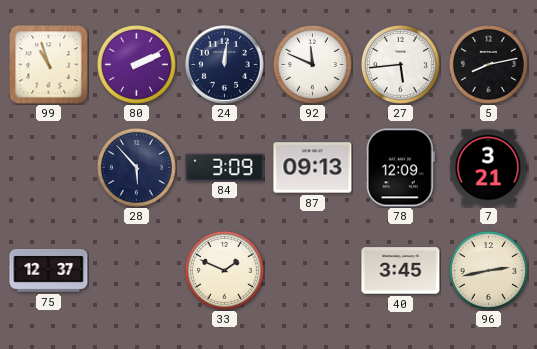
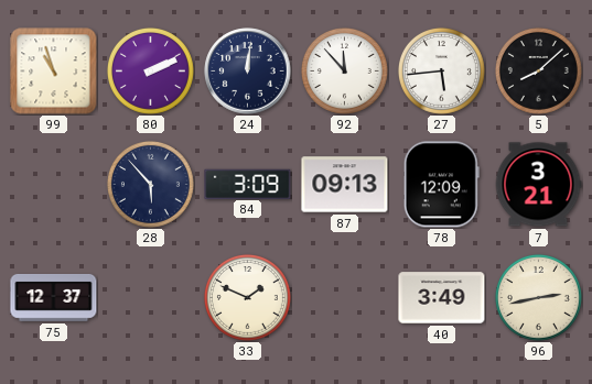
92: 11:49 -> 11:53 (344, 70)
5: 8:13 -> 8:08 (538, 70)
40: 3:45 -> 3:49 (442, 298)
